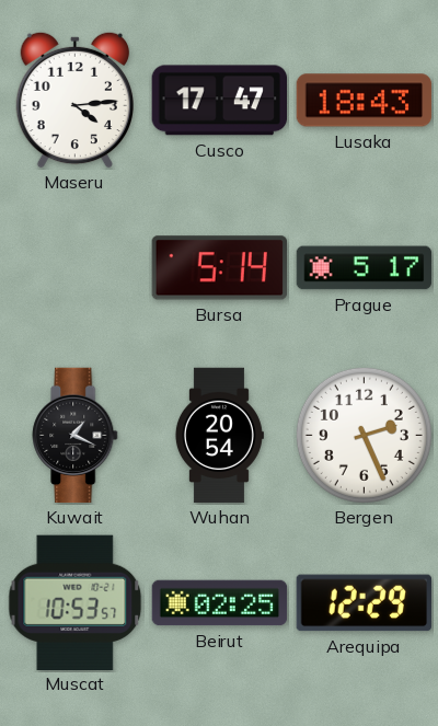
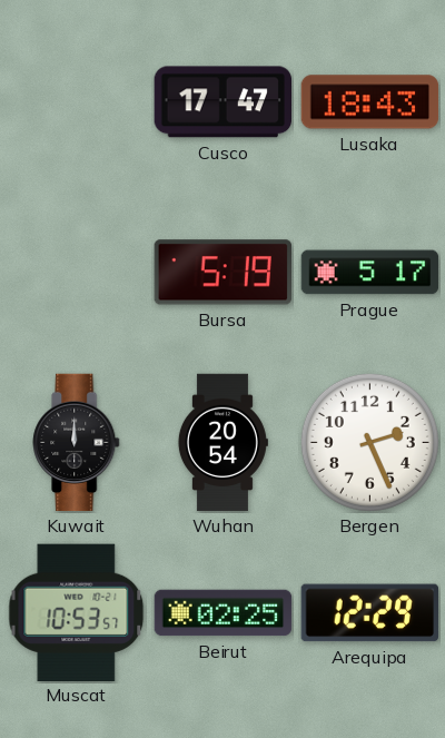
Maseru: 4:14 -> none (74, 100)
Bursa: 5:14 -> 5:19 (222, 273)
Kuwait: 1:19 -> 12:00 (77, 443)
